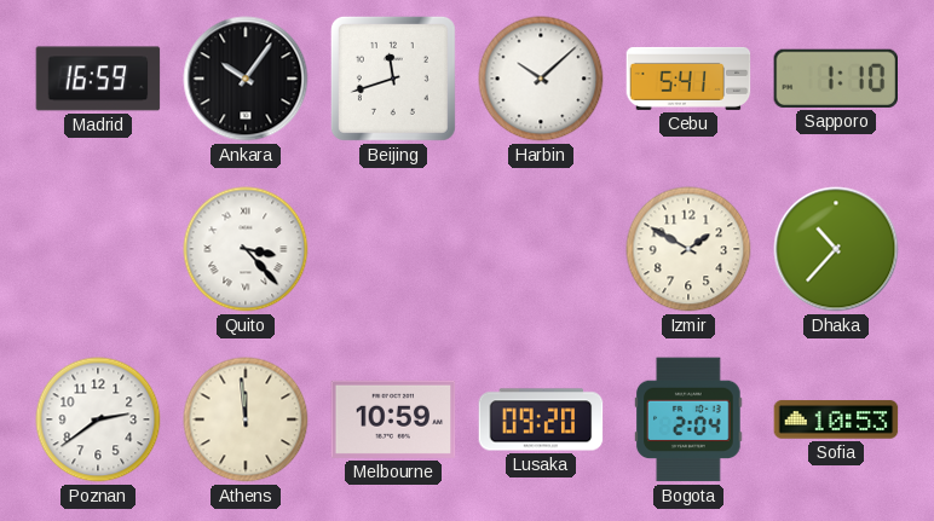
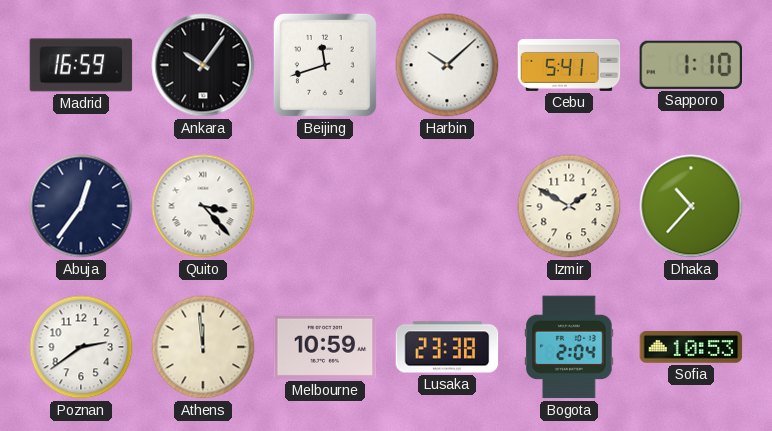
Abuja: none -> 12:36 (81, 206)
Lusaka: 09:20 -> 23:38 (447, 347)
